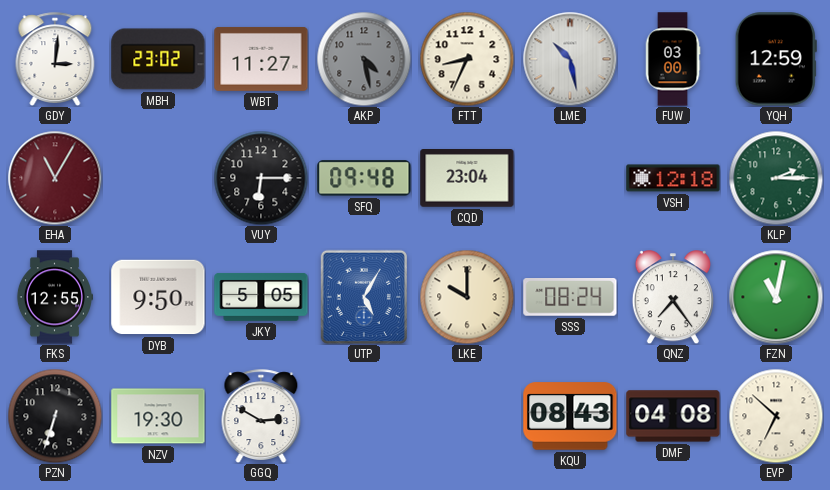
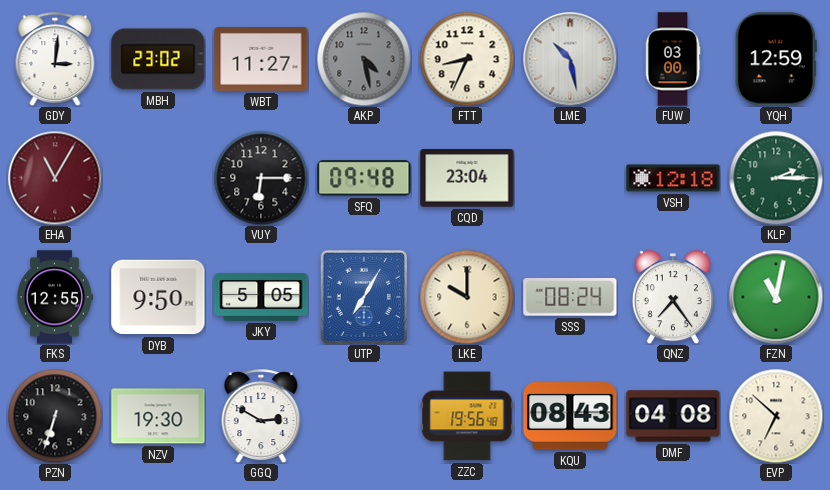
UTP: 5:05 -> 7:05 (363, 296)
ZZC: none -> 19:56 (467, 416)
